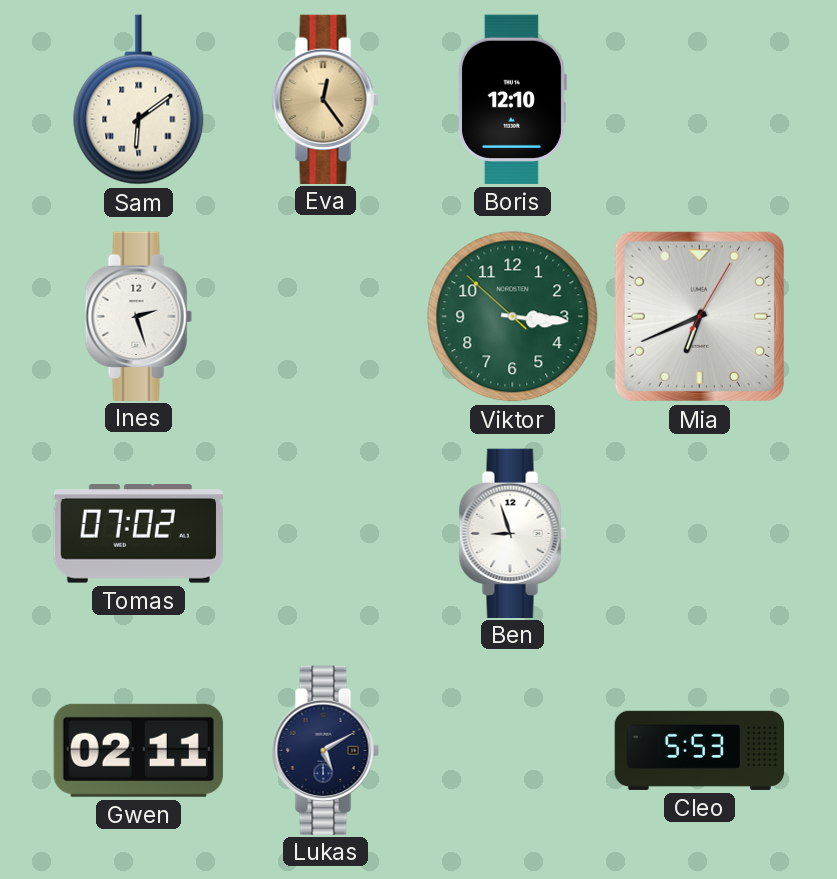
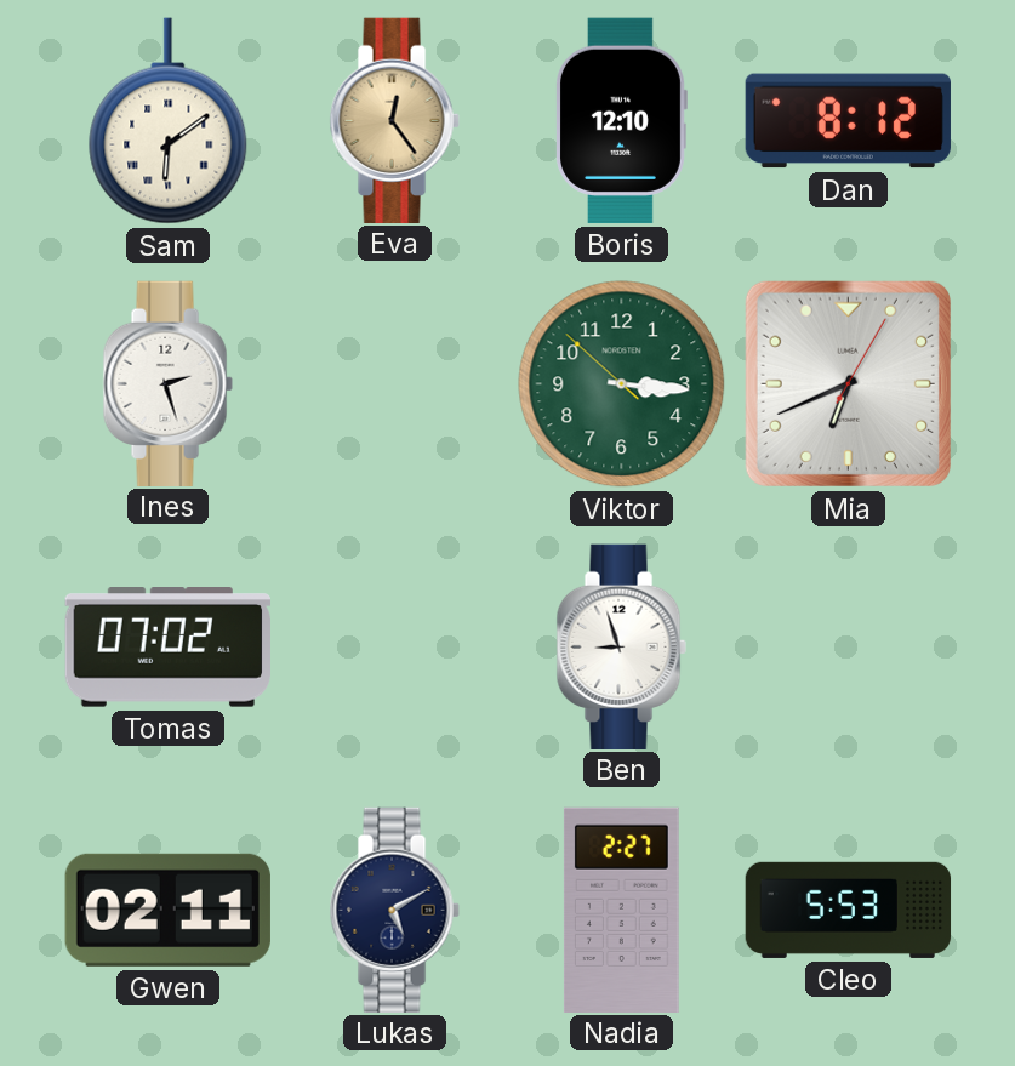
Dan: none -> 8:12 (848, 121)
Nadia: none -> 2:27 (621, 910)
